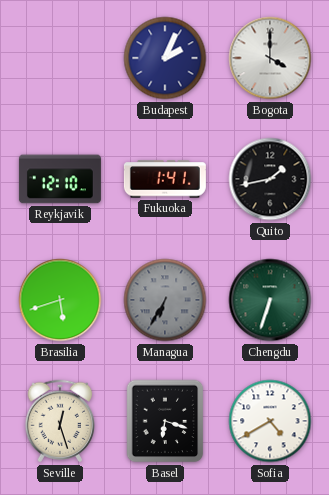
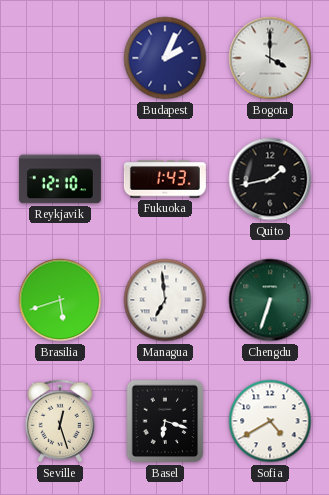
Fukuoka: 1:41 -> 1:43 (165, 179)
Managua: 6:35 -> 6:59 (165, 300)
Managua dial: grey -> white (165, 300)
